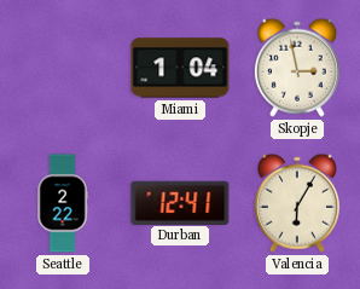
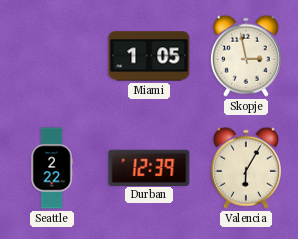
Miami: 1:04 -> 1:05 (149, 56)
Durban: 12:41 -> 12:39 (149, 167)
